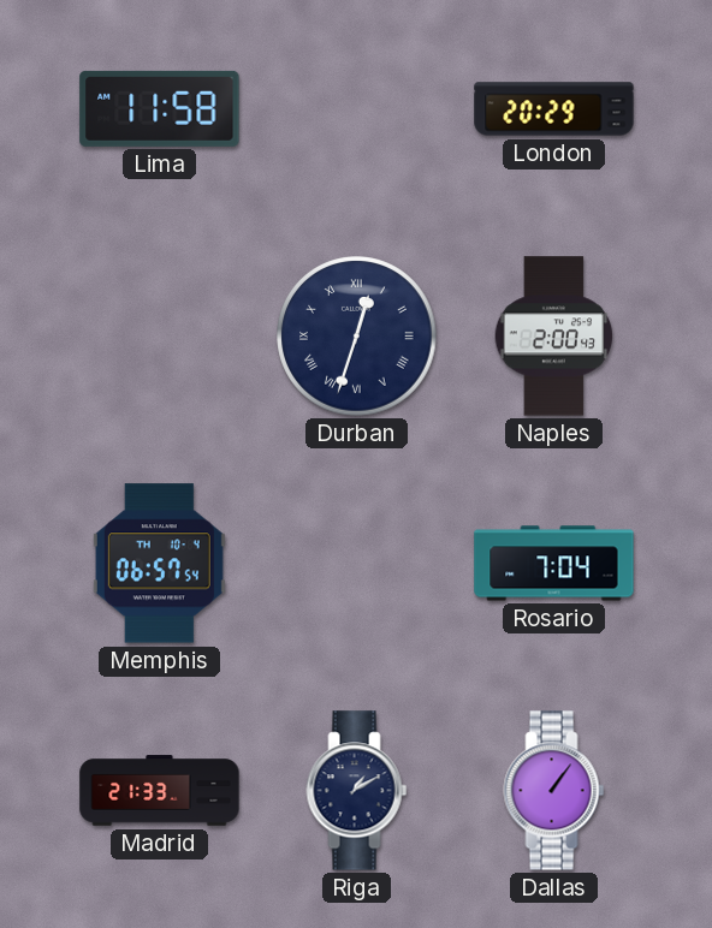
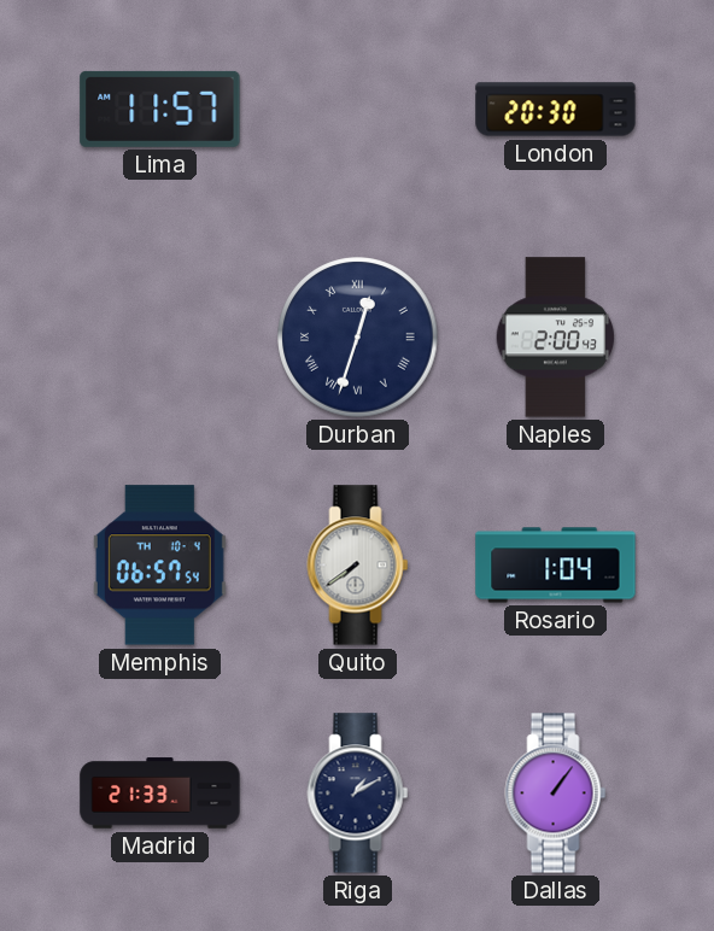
Lima: 11:58 -> 11:57 (160, 109)
London: 20:29 -> 20:30 (556, 110)
Quito: none -> 7:39 (358, 566)
Rosario: 7:04 -> 1:04 (556, 566)
